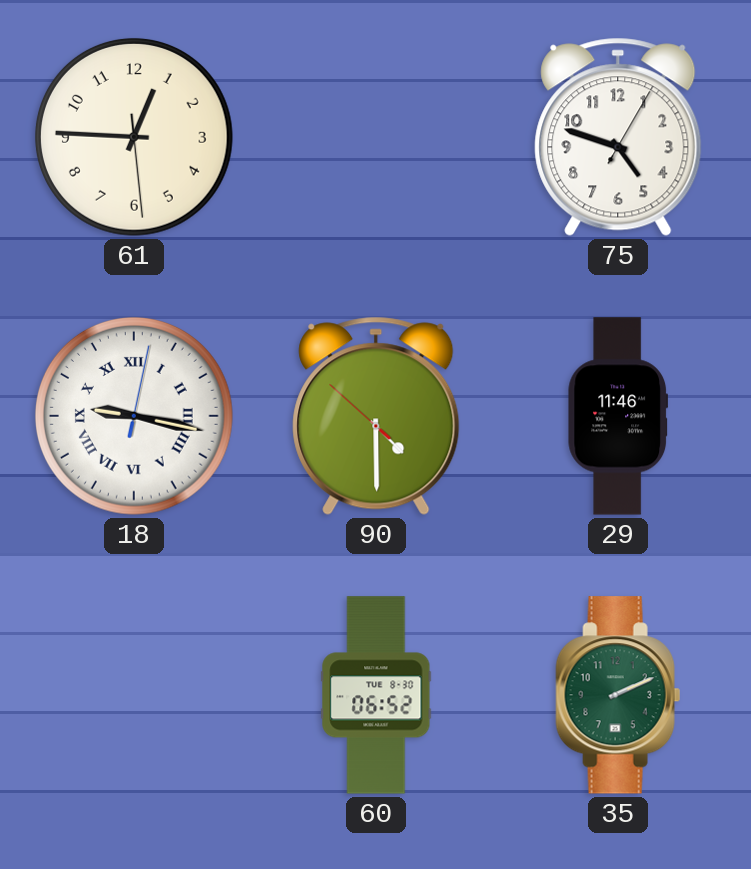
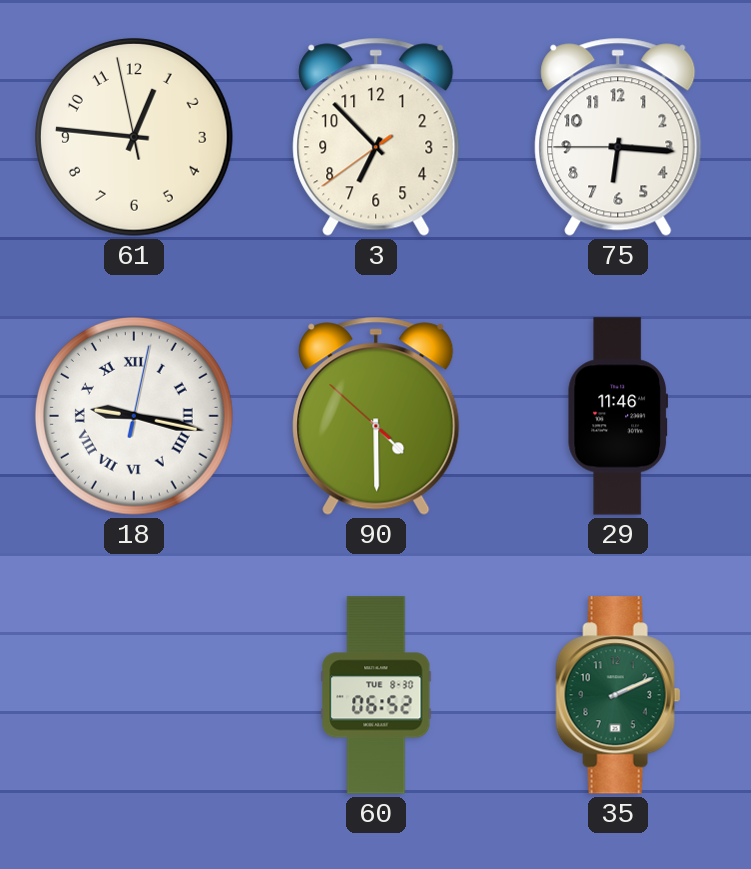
61: 12:45:29 -> 12:45:58 (134, 137)
3: none -> 6:52 (376, 137)
75: 4:48 -> 6:15 (618, 137)
